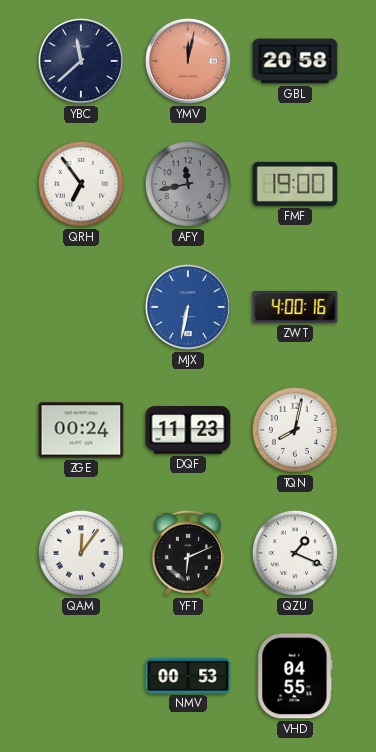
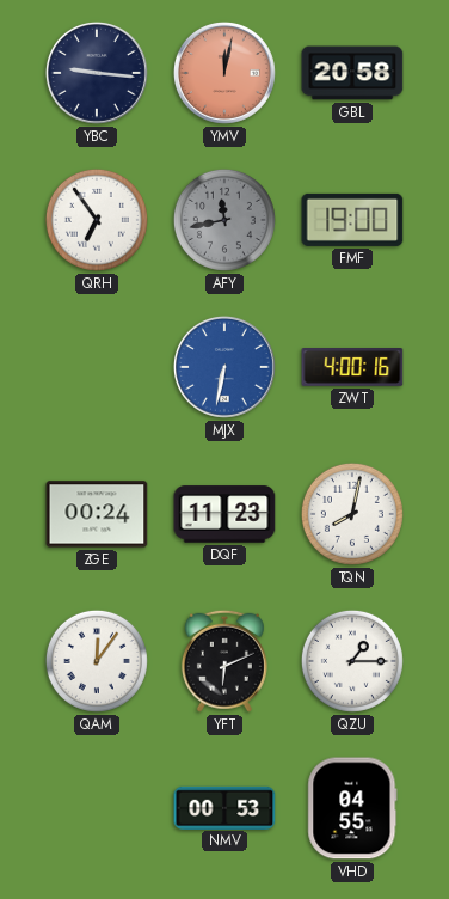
YBC: 11:38 -> 9:16 (97, 73)
QZU: 1:19 -> 1:15 (352, 661)
